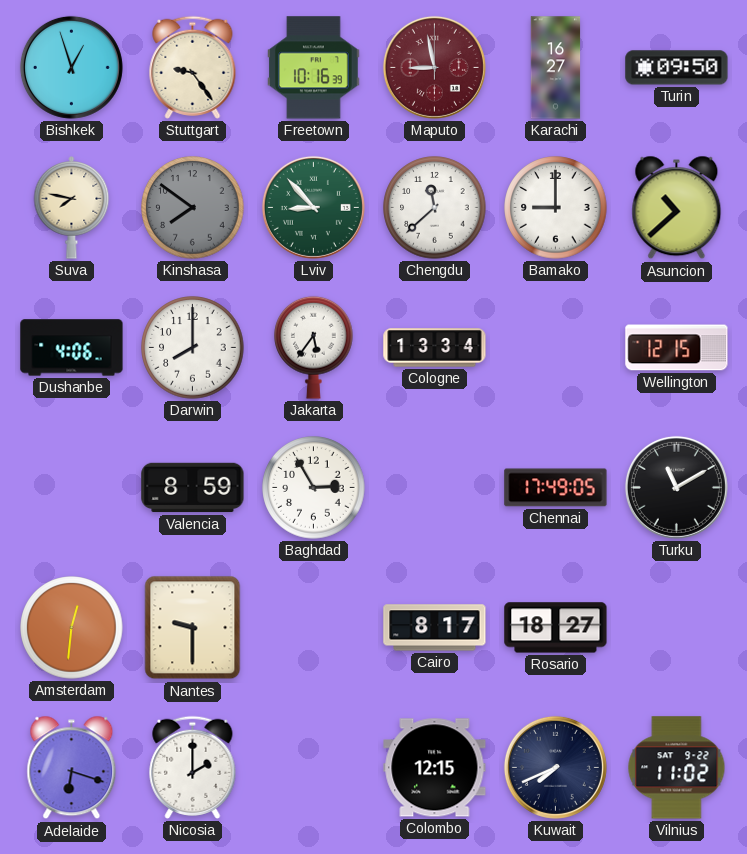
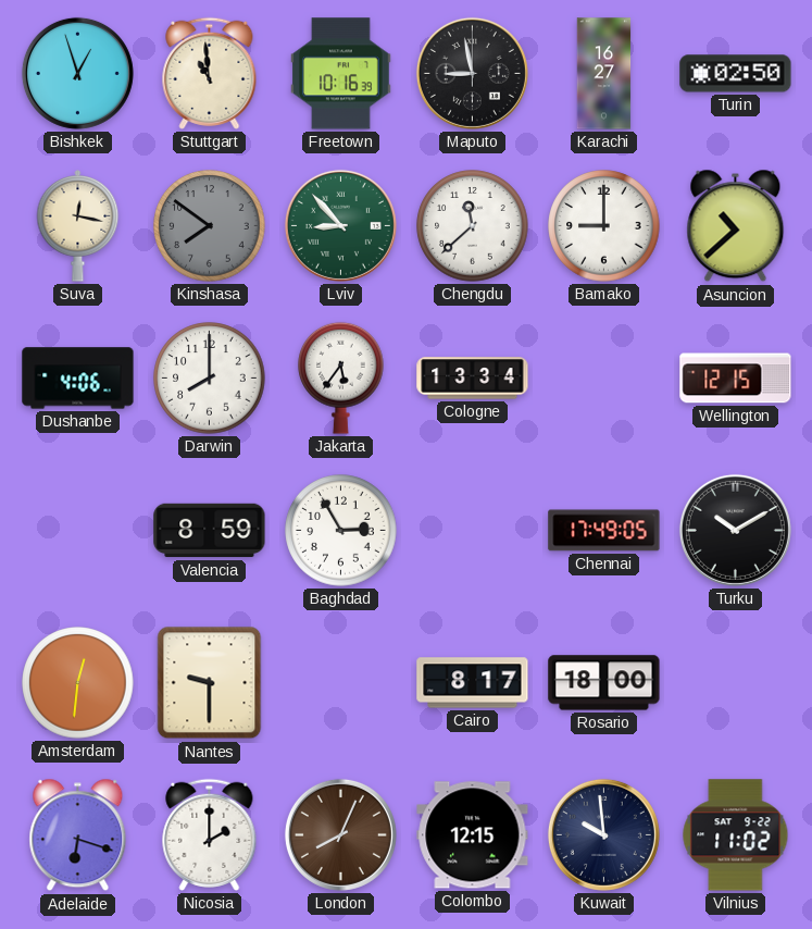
Stuttgart: 9:24 -> 10:59 (210, 73)
Maputo dial: burgundy -> black (472, 73)
Turin: 09:50 -> 02:50 (736, 74)
Suva: 7:47 -> 12:17 (78, 226)
Turku: 11:10 -> 10:10 (735, 530)
Rosario: 18:27 -> 18:00 (604, 683)
London: none -> 8:04 (340, 834)
Kuwait: 7:41 -> 9:59 (603, 834)
